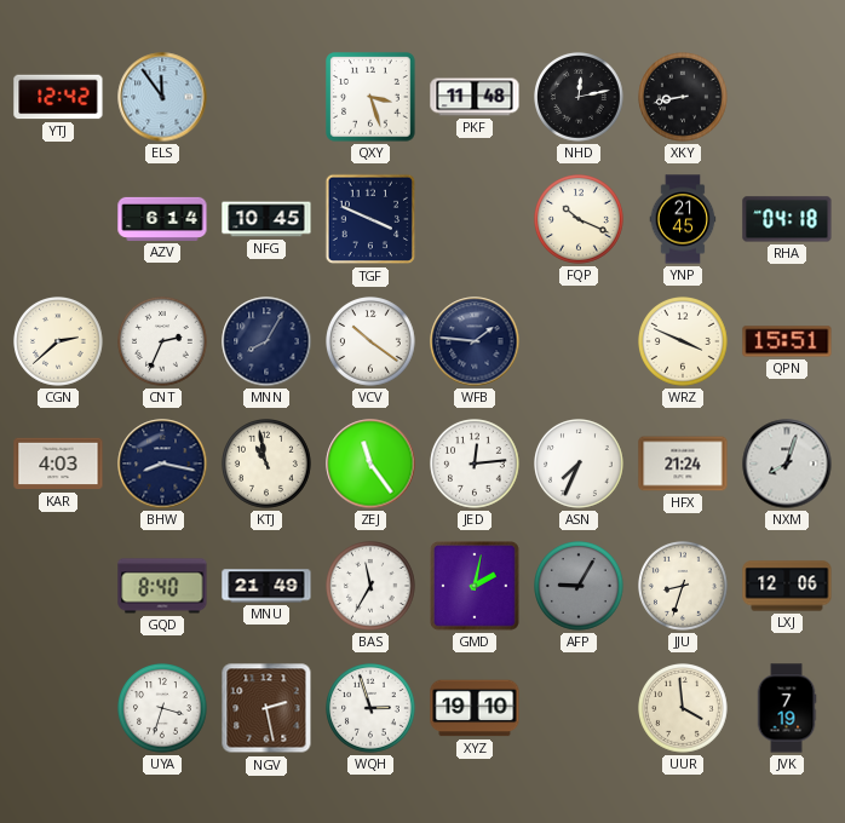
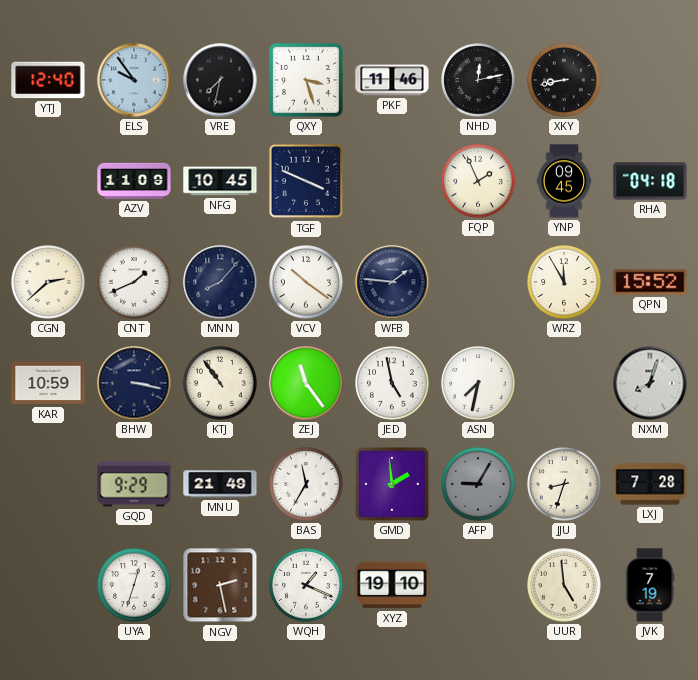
YTJ: 12:42 -> 12:40 (48, 80)
ELS: 11:54 -> 9:54 (134, 80)
VRE: none -> 7:32 (220, 80)
PKF: 11:48 -> 11:46 (392, 80)
AZV: 6:14 -> 11:09 (134, 181)
FQP: 10:19 -> 1:56 (479, 182)
YNP: 21:45 -> 09:45 (564, 181)
CNT: 2:34 -> 1:41 (135, 283)
MNN: 8:05 -> 8:07 (220, 282)
WRZ: 3:49 -> 11:55 (565, 283)
QPN: 15:51 -> 15:52 (650, 282)
KAR: 4:03 -> 10:59 (48, 383)
BHW: 8:17 -> 3:17 (134, 383)
KTJ: 10:58 -> 10:54 (221, 384)
JED: 12:14 -> 4:58 (393, 384)
ASN: 7:34 -> 7:32 (479, 384)
HFX: 21:24 -> none (683, 464)
GQD: 8:40 -> 9:29 (134, 484)
GMD: 2:02 -> 1:59 (392, 484)
LXJ: 12:06 -> 7:28 (650, 484)
UYA: 3:33 -> 12:33 (135, 586)
WQH: 2:57 -> 1:19 (307, 586)
UUR: 3:59 -> 4:59 (565, 586)
